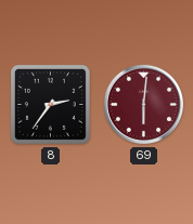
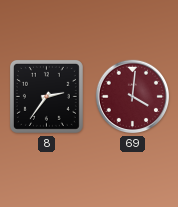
69: 6:01 -> 4:01 (133, 97)
